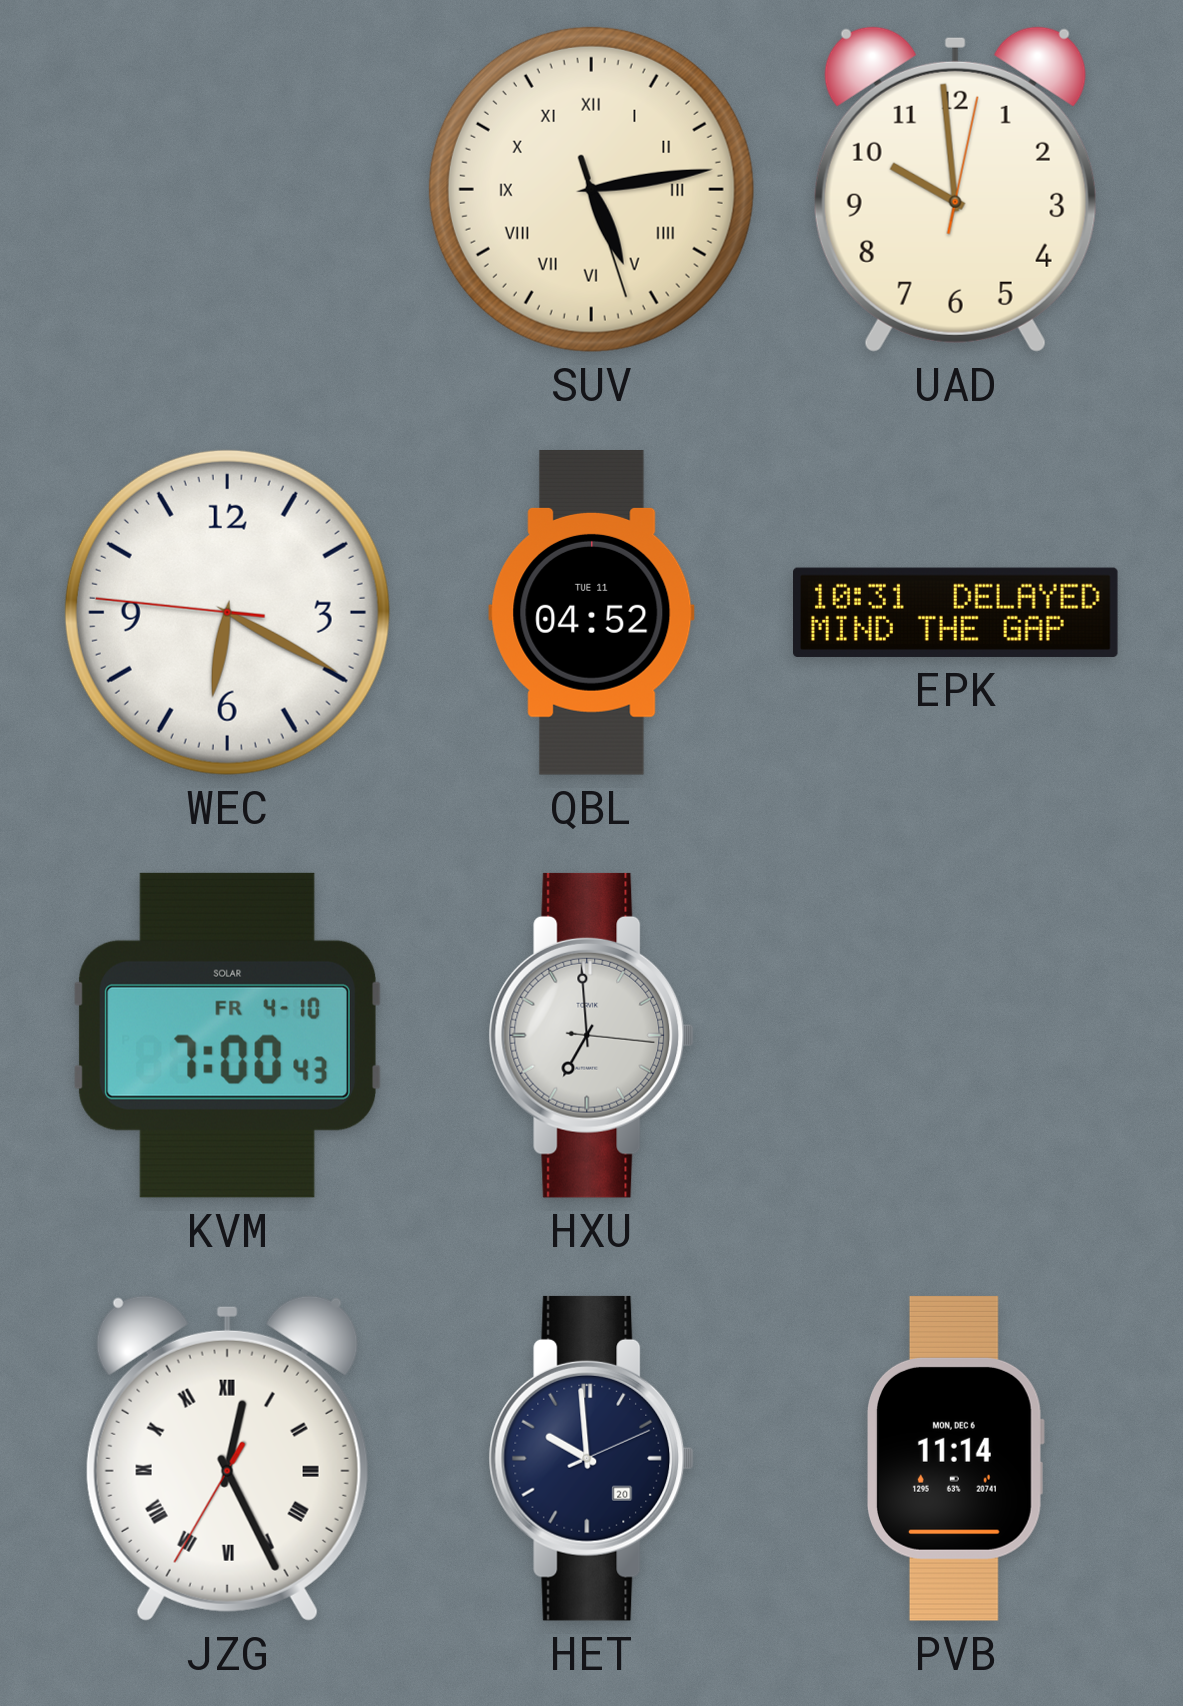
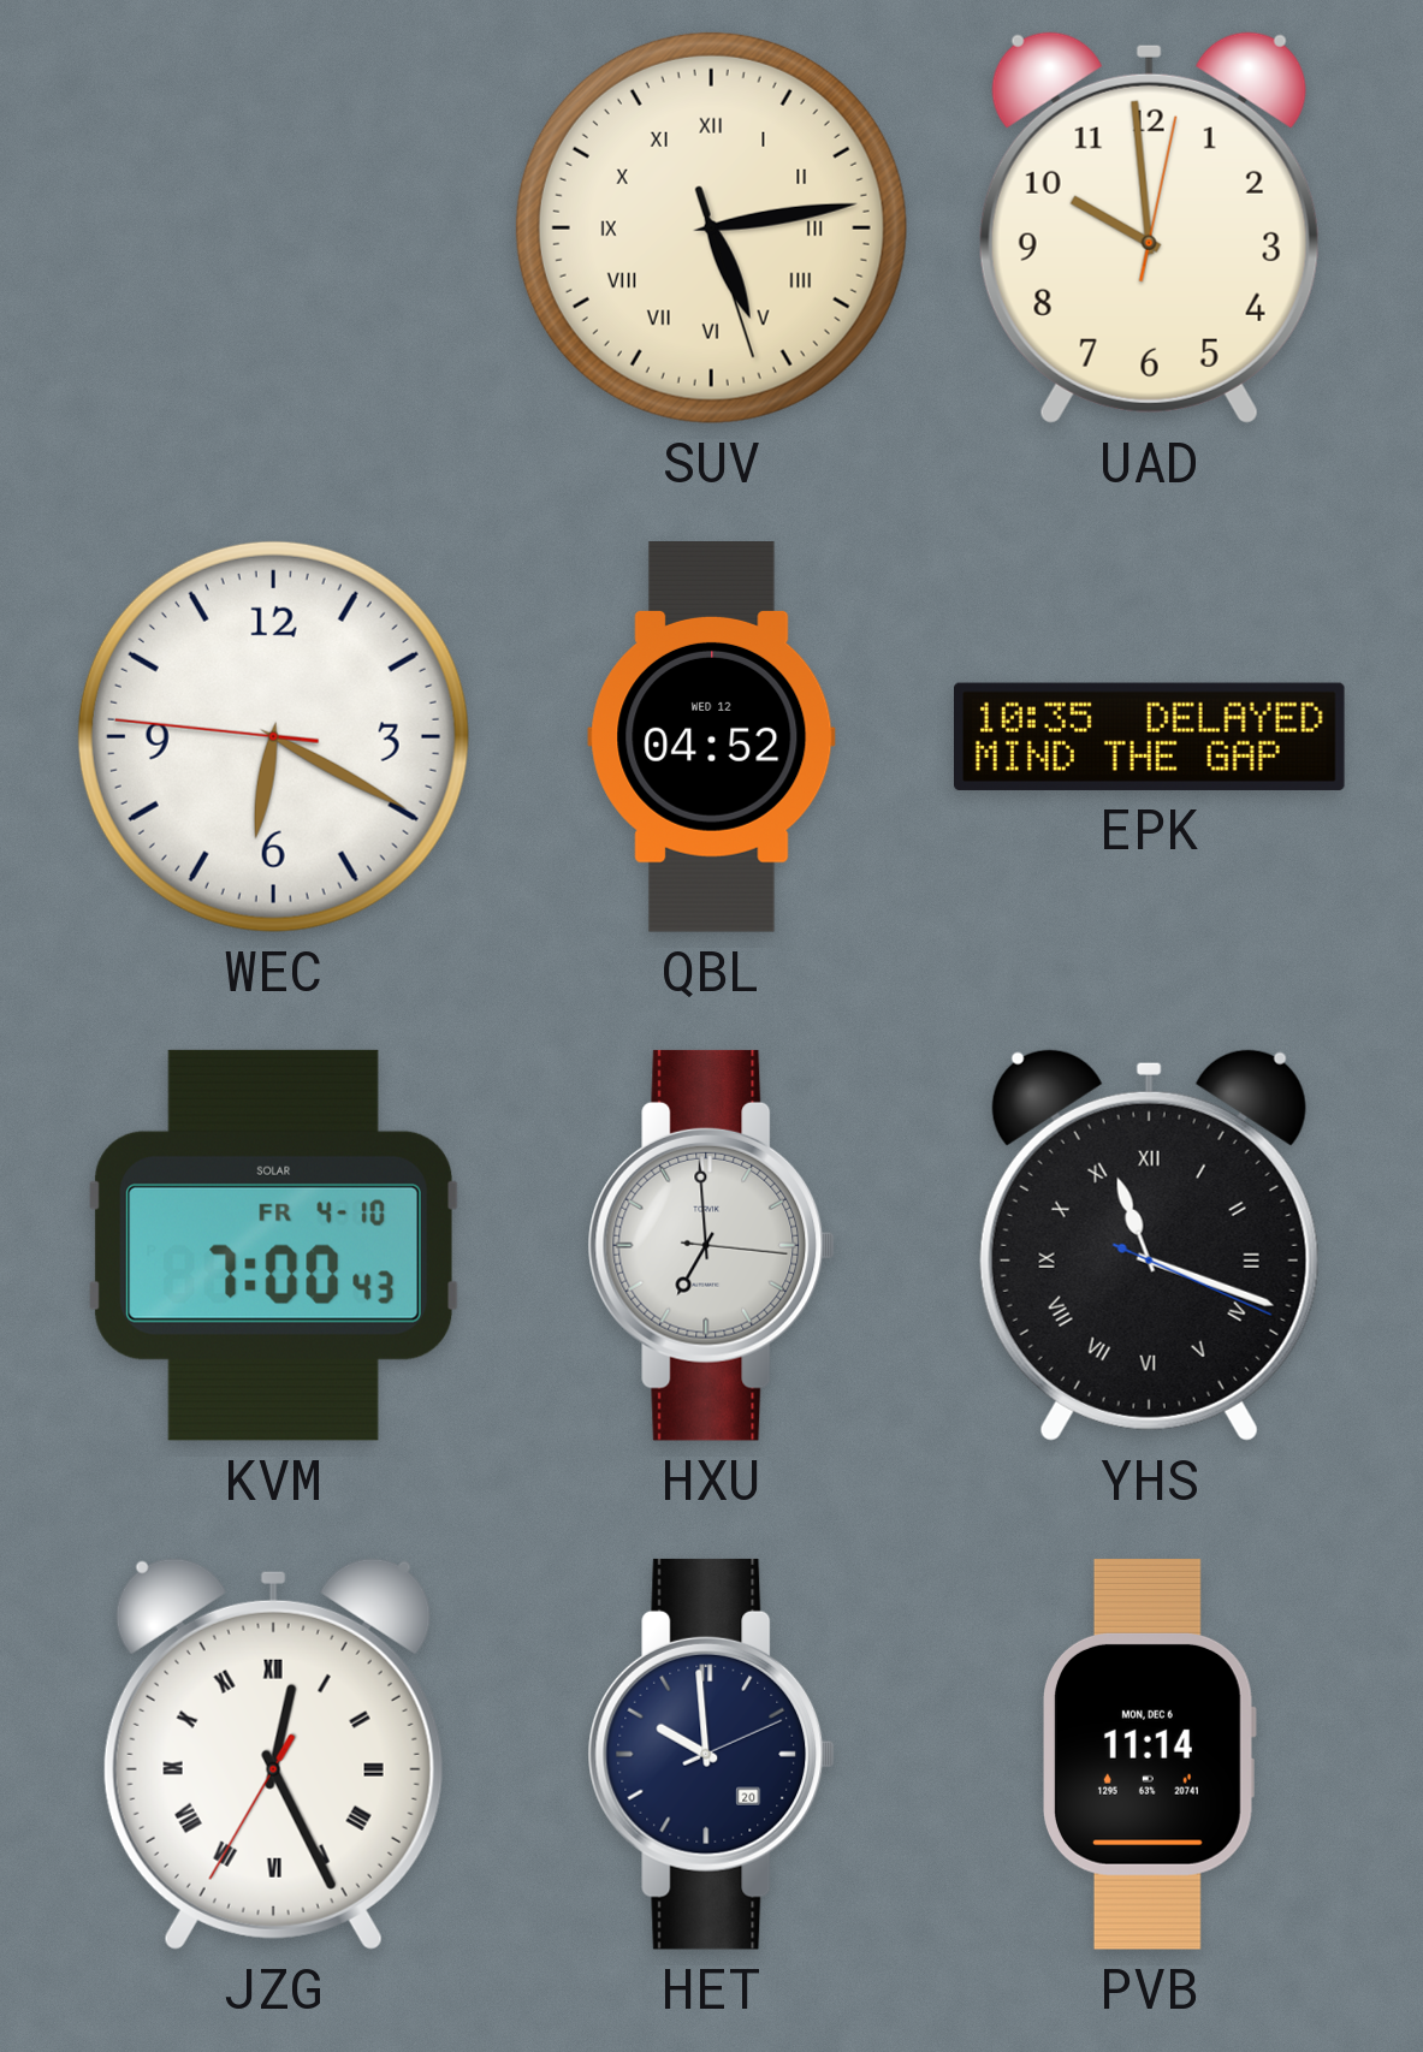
QBL date: TUE 11 -> WED 12 (712, 737)
EPK: 10:31 -> 10:35 (1150, 736)
YHS: none -> 11:18 (1149, 1245)
